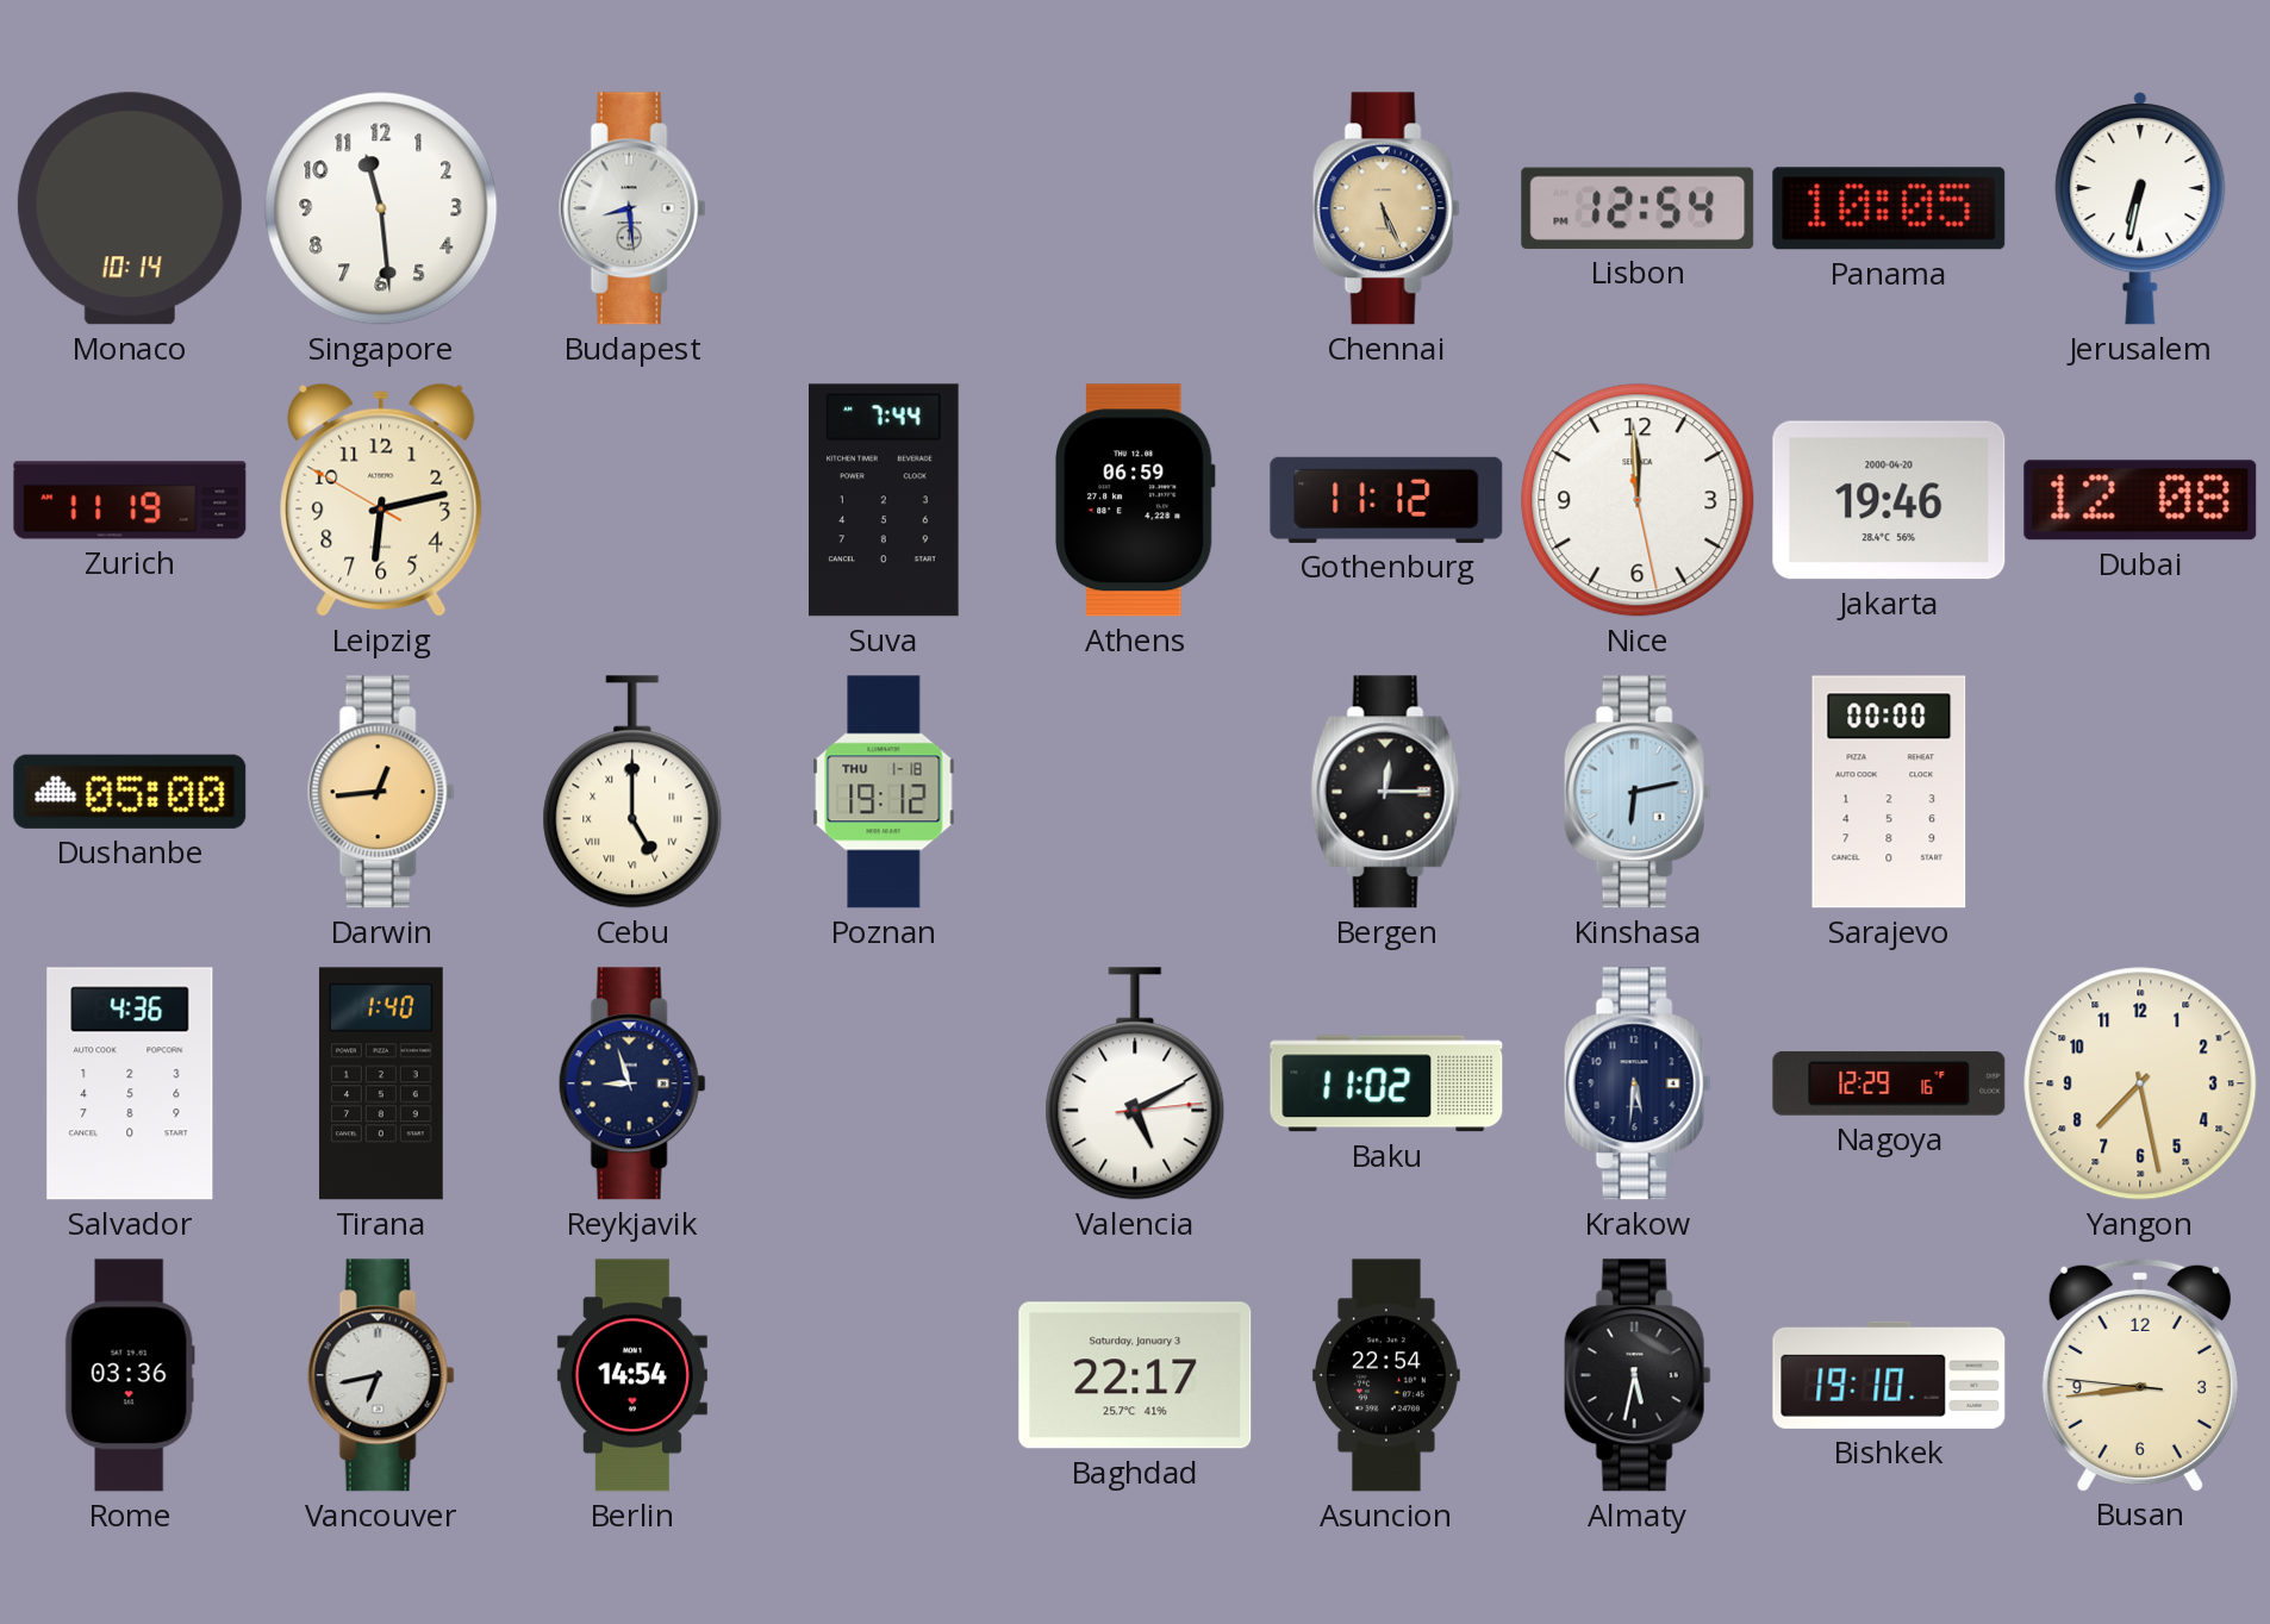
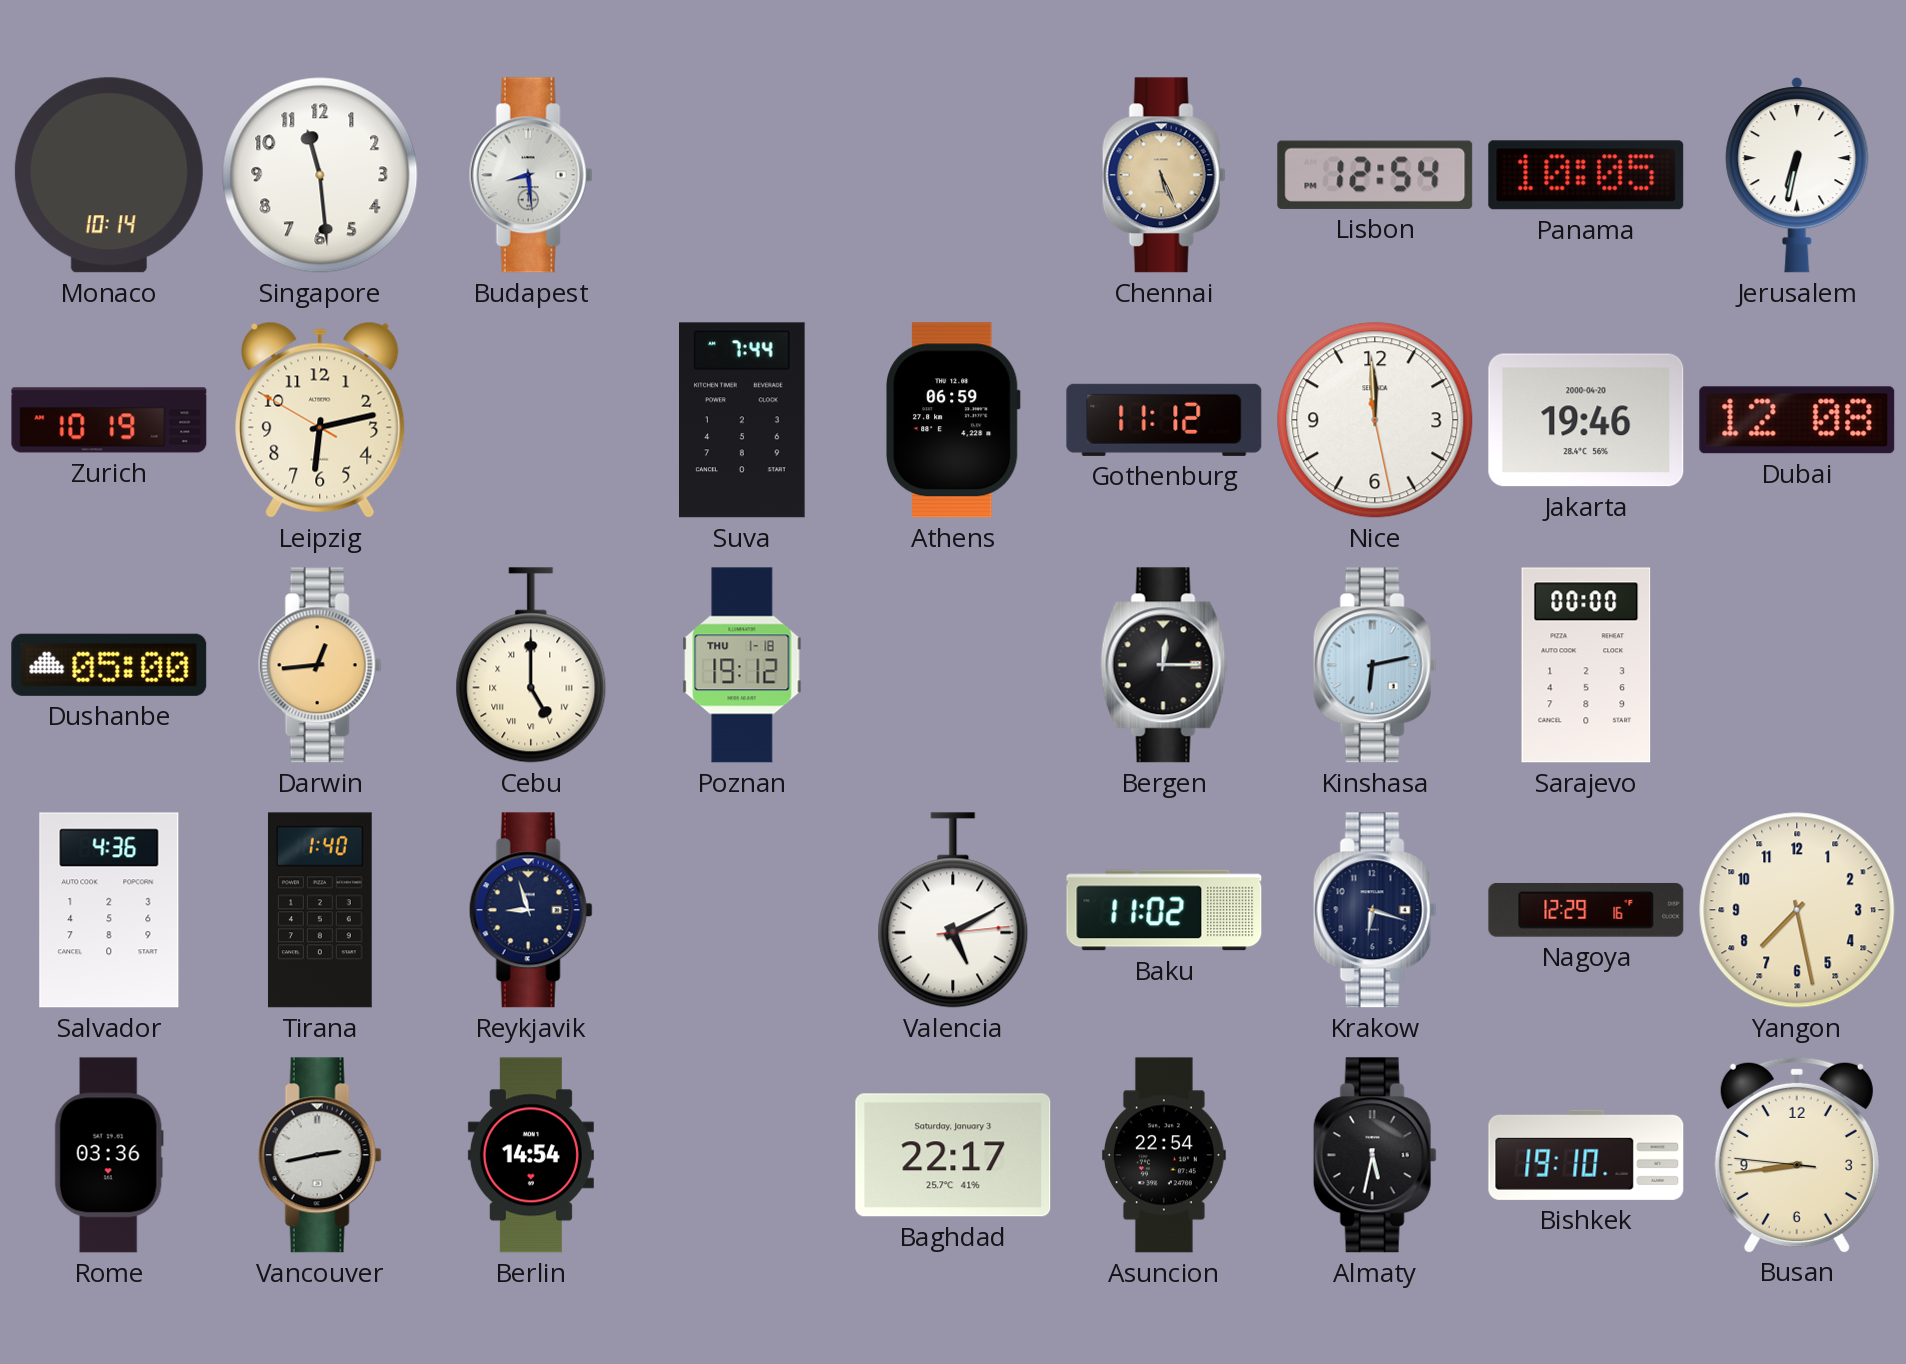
Zurich: 11:19 -> 10:19 (109, 420)
Krakow: 5:31 -> 6:18 (1375, 910)
Vancouver: 6:43 -> 2:43 (320, 1155)
